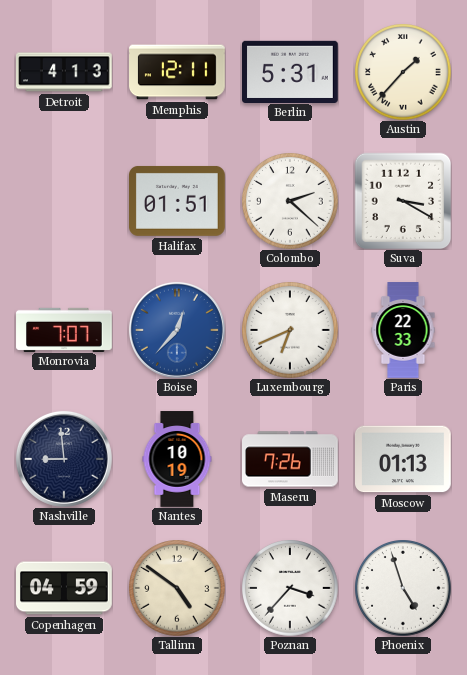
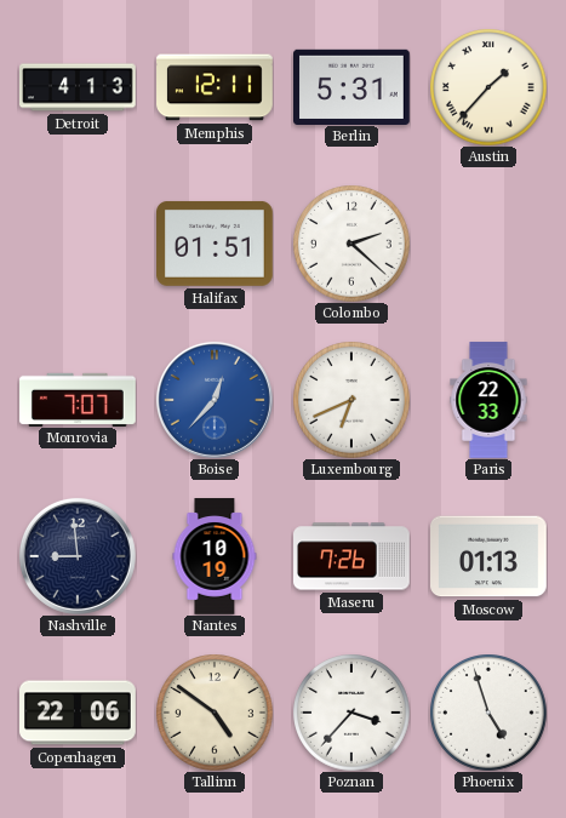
Suva: 3:20 -> none (403, 201)
Copenhagen: 04:59 -> 22:06 (79, 713)
